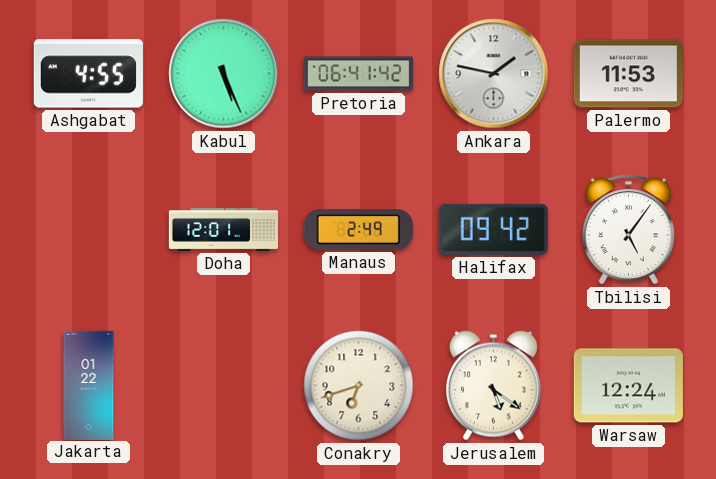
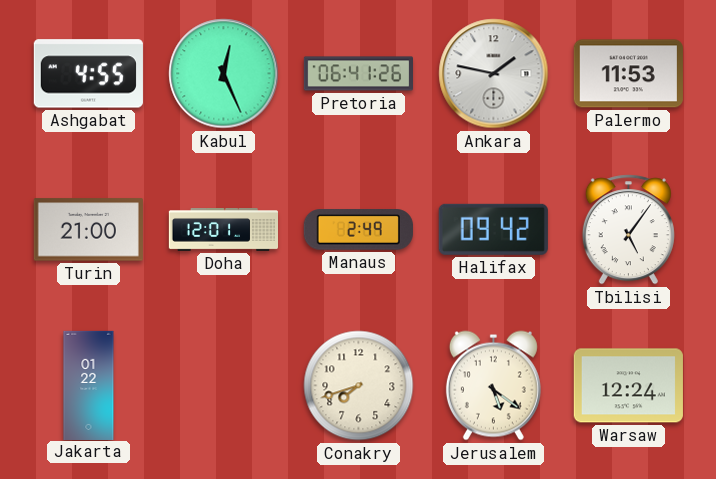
Kabul: 5:26 -> 12:26 (224, 74)
Pretoria: 06:41:42 -> 06:41:26 (358, 74)
Turin: none -> 21:00 (88, 230)
Conakry: 6:42 -> 7:42 (359, 386)
